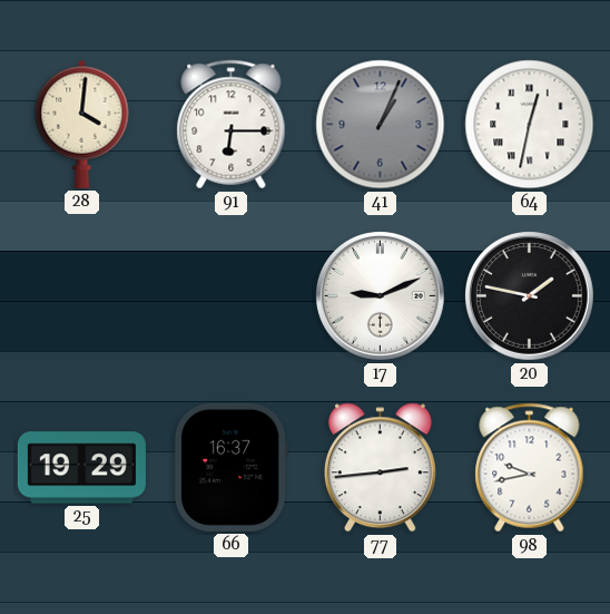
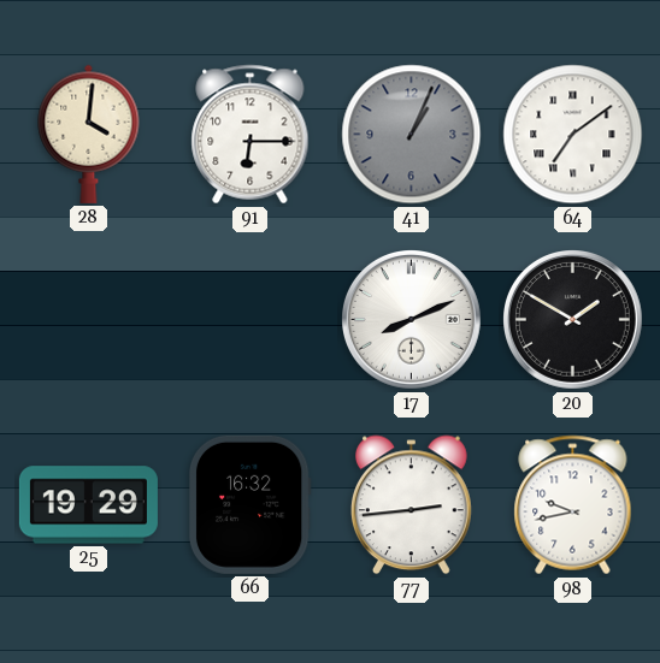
64: 12:32 -> 7:09 (573, 135)
17: 9:11 -> 8:11 (412, 320)
20: 1:47 -> 1:50 (573, 320)
66: 16:37 -> 16:32 (249, 504)
